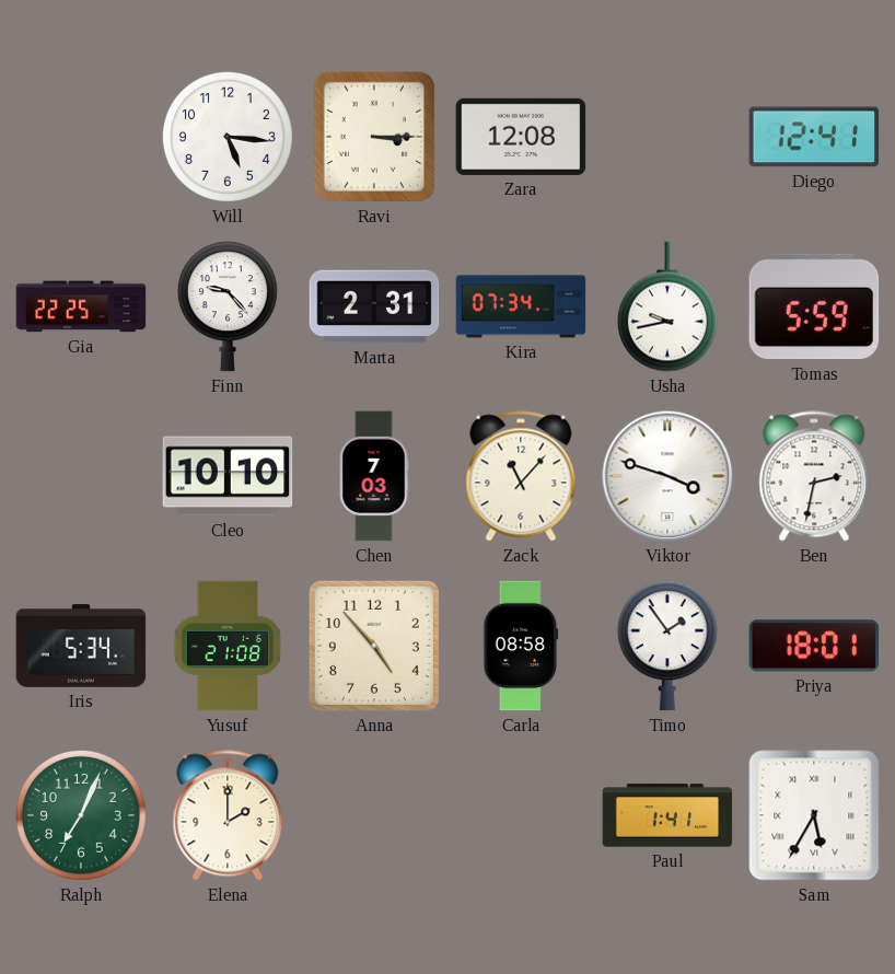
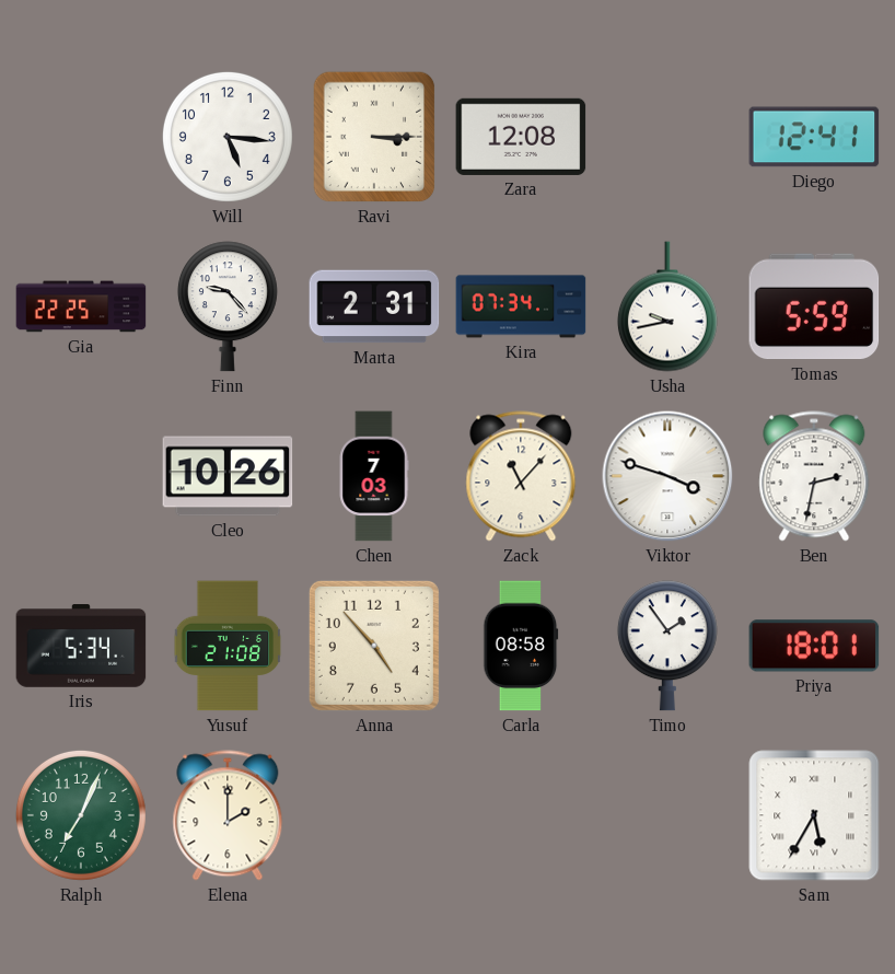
Cleo: 10:10 -> 10:26 (228, 476)
Paul: 1:41 -> none (667, 815)
